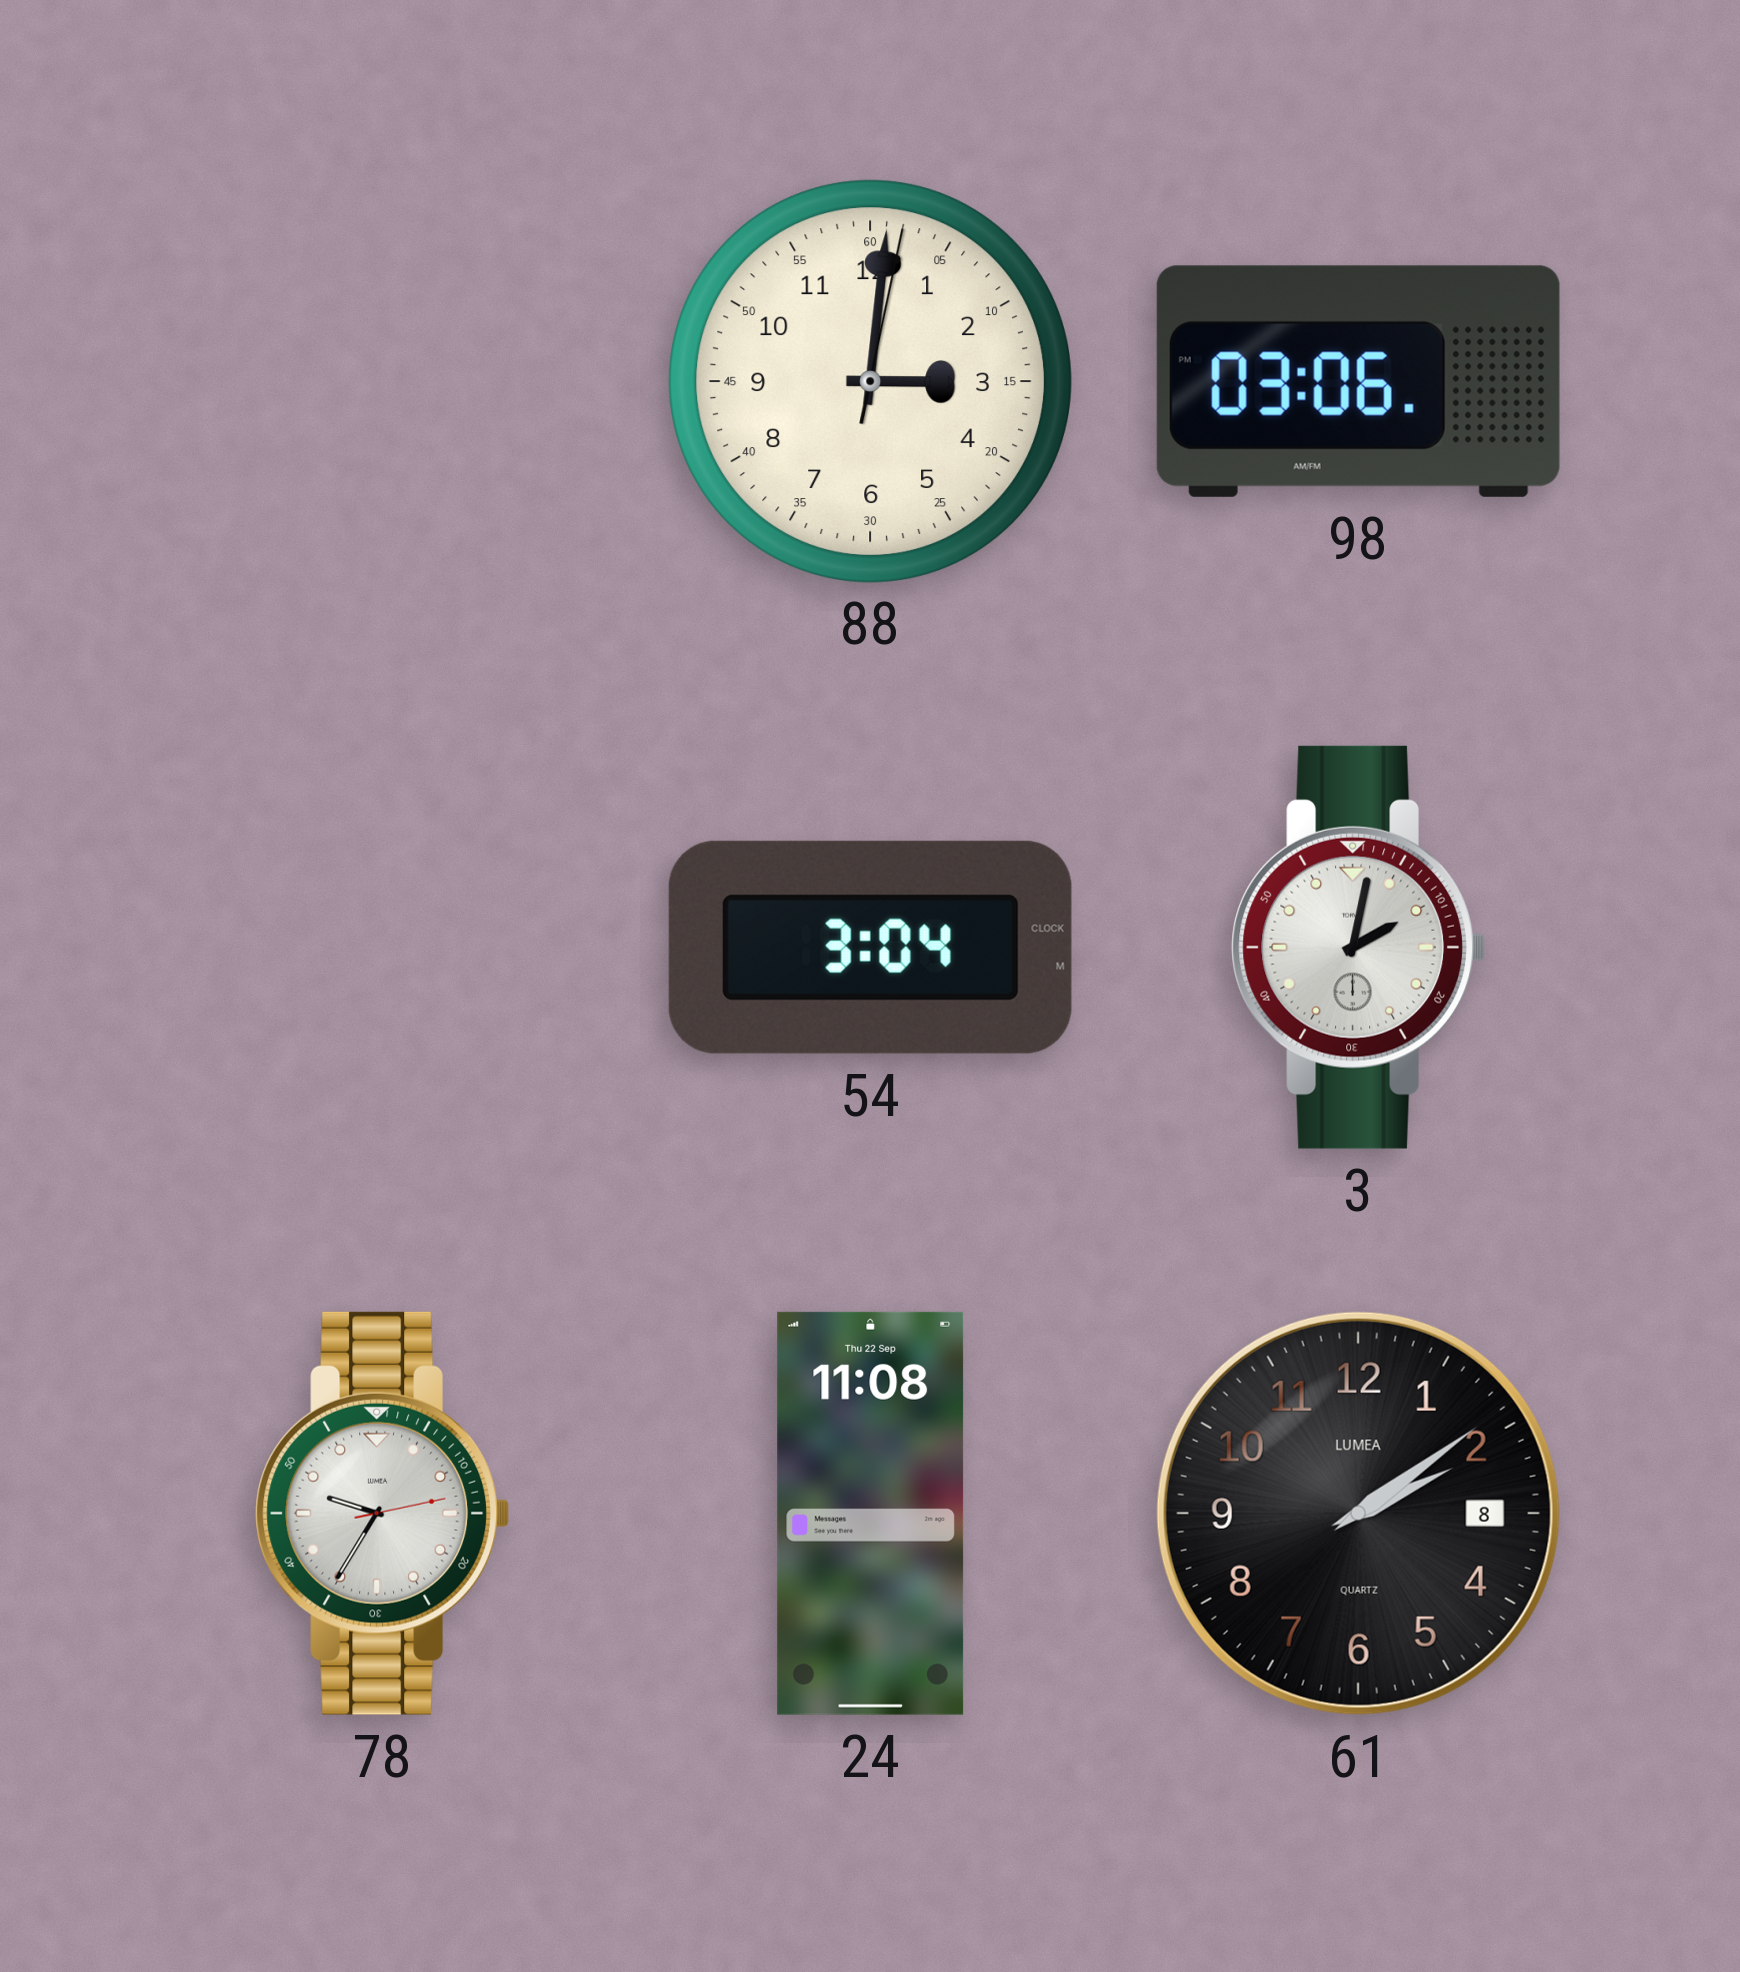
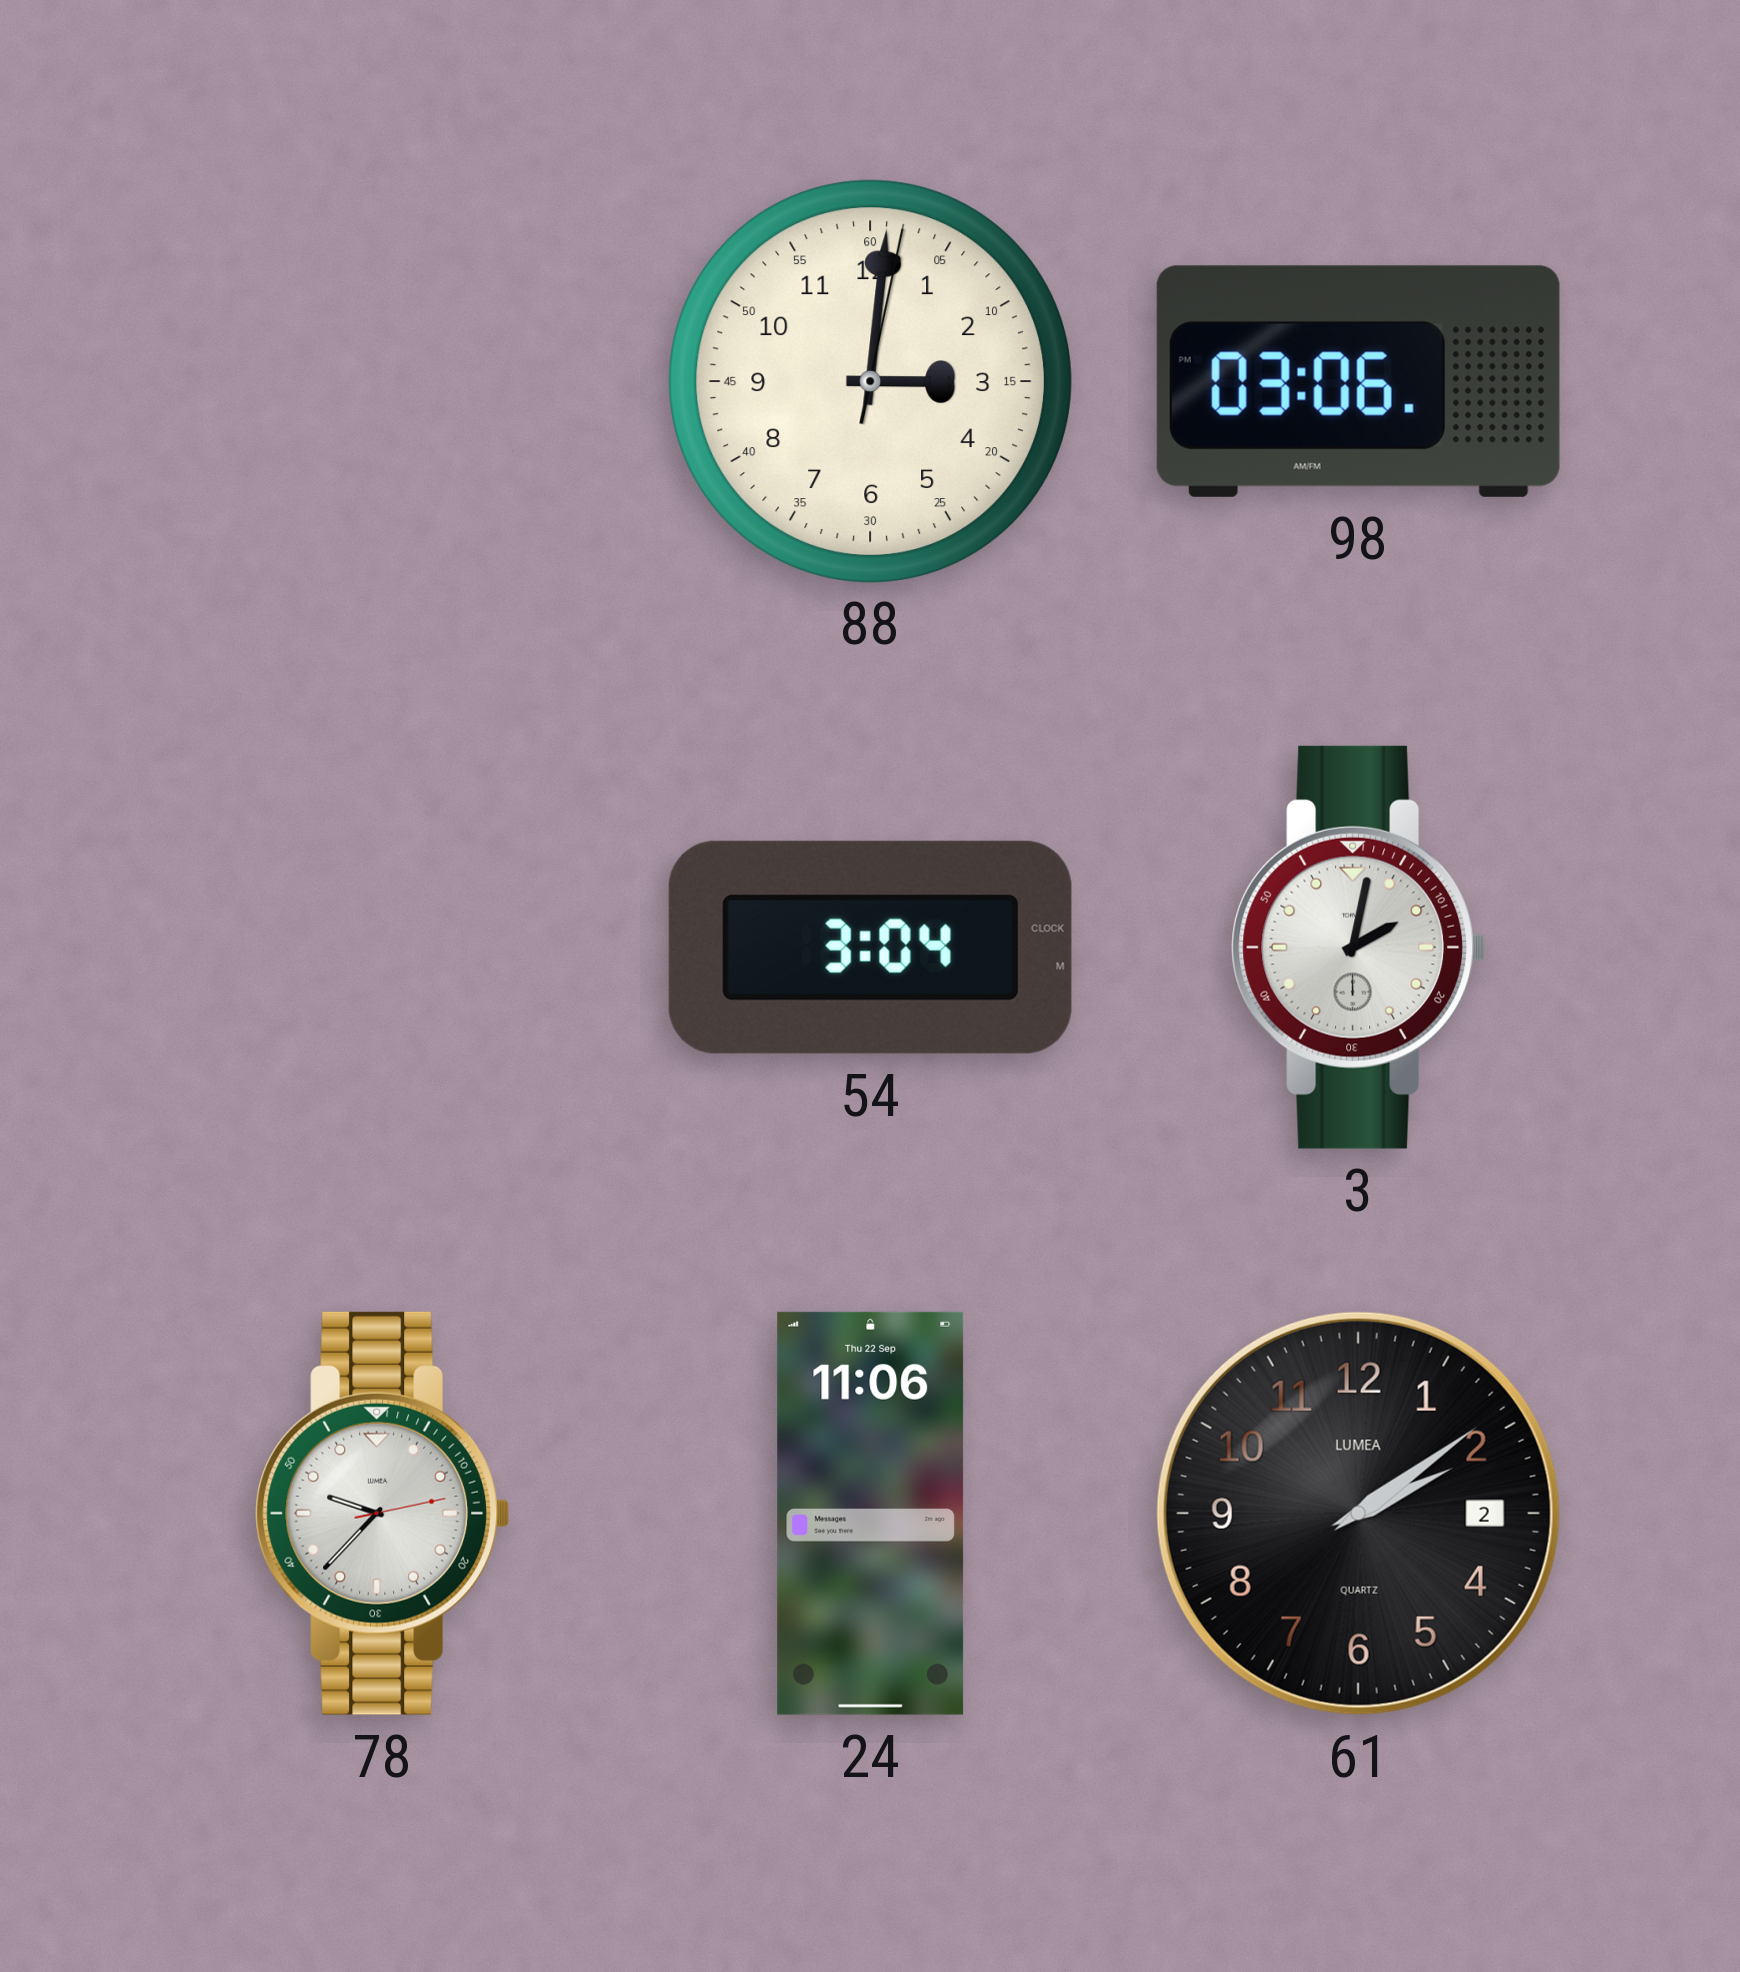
78: 9:35 -> 9:37 (382, 1513)
24: 11:08 -> 11:06 (871, 1513)
61 date: 8 -> 2 (1358, 1513)
